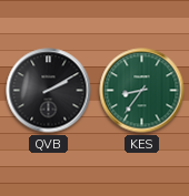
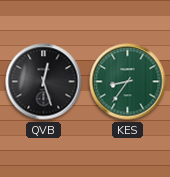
QVB: 2:10 -> 12:27 (44, 82)
